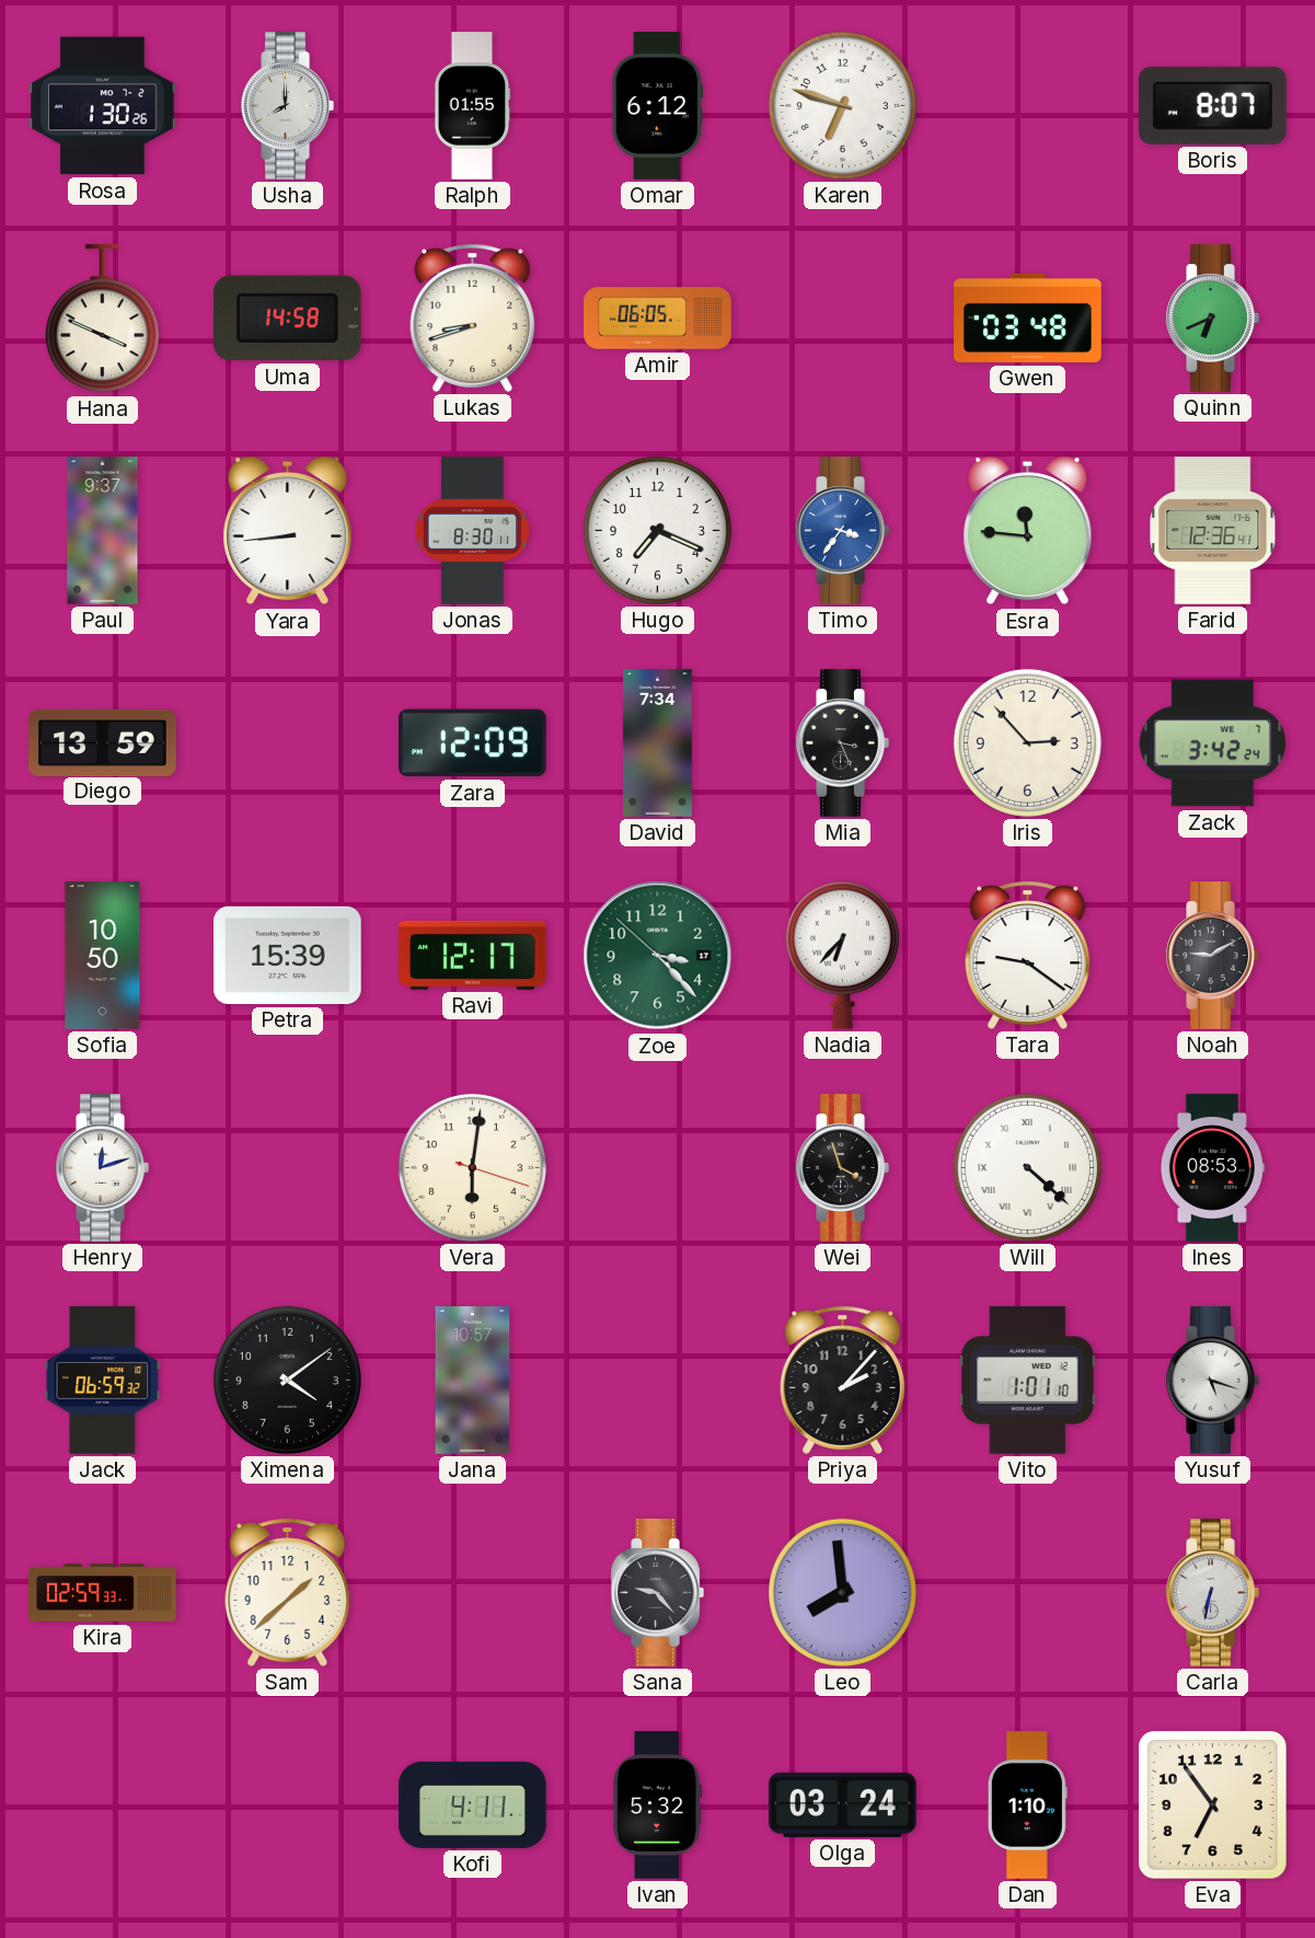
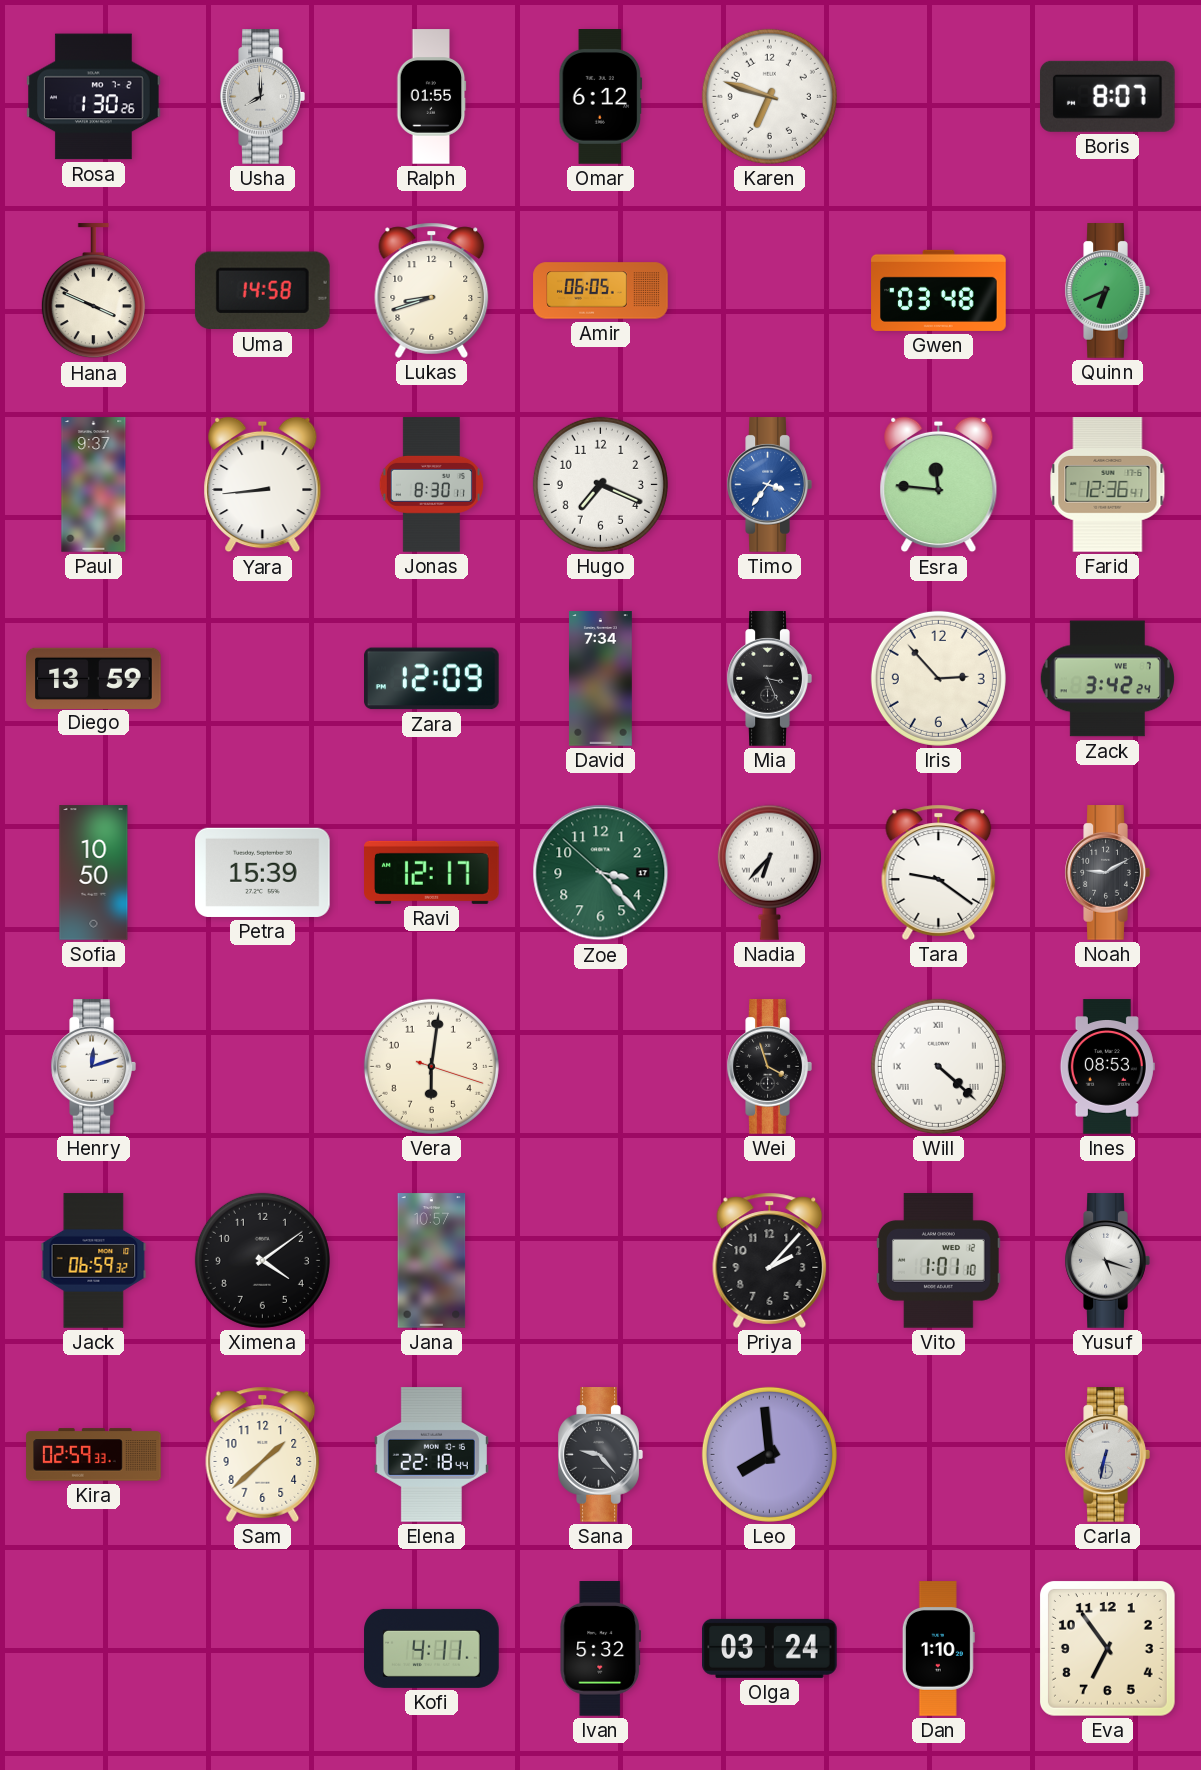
Elena: none -> 22:18 (431, 1455)
